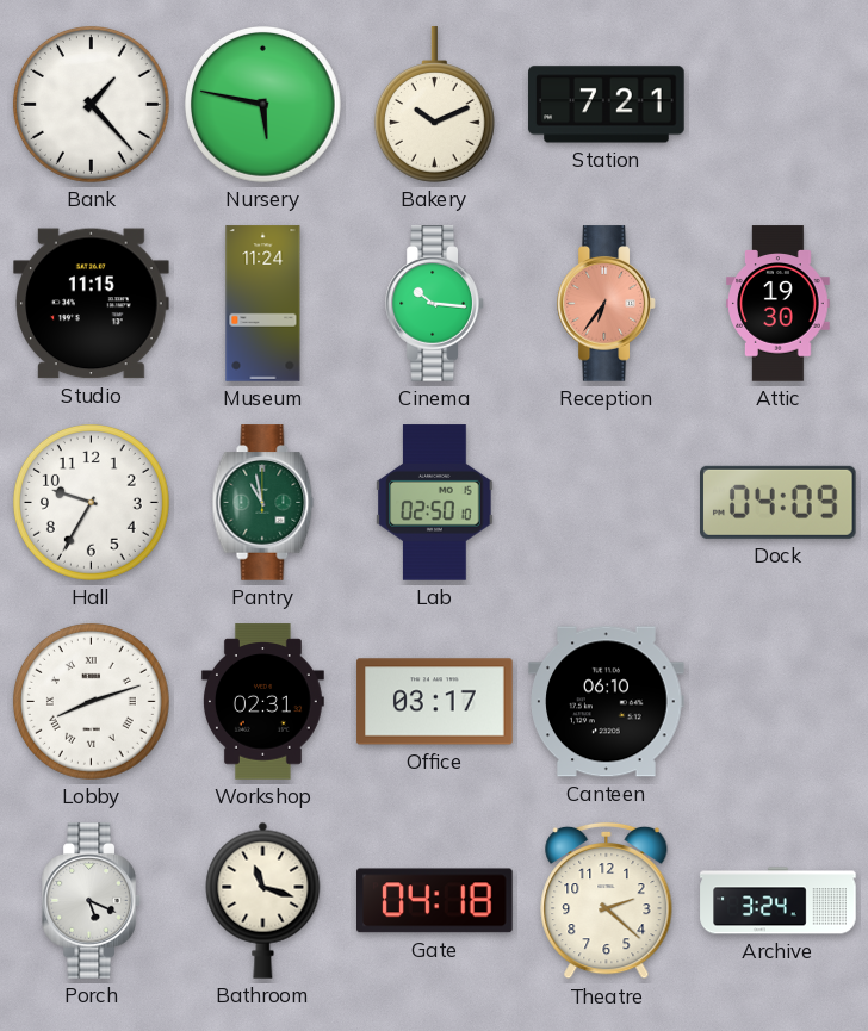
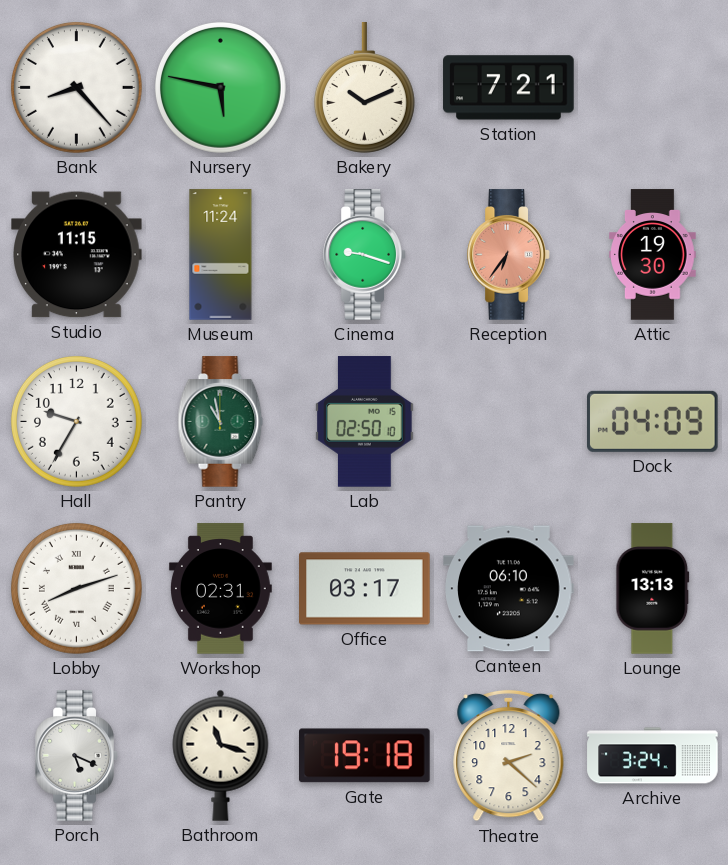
Bank: 1:23 -> 8:23 (76, 87)
Cinema: 10:16 -> 9:18 (365, 255)
Lounge: none -> 13:13 (653, 589)
Gate: 04:18 -> 19:18 (365, 756)
